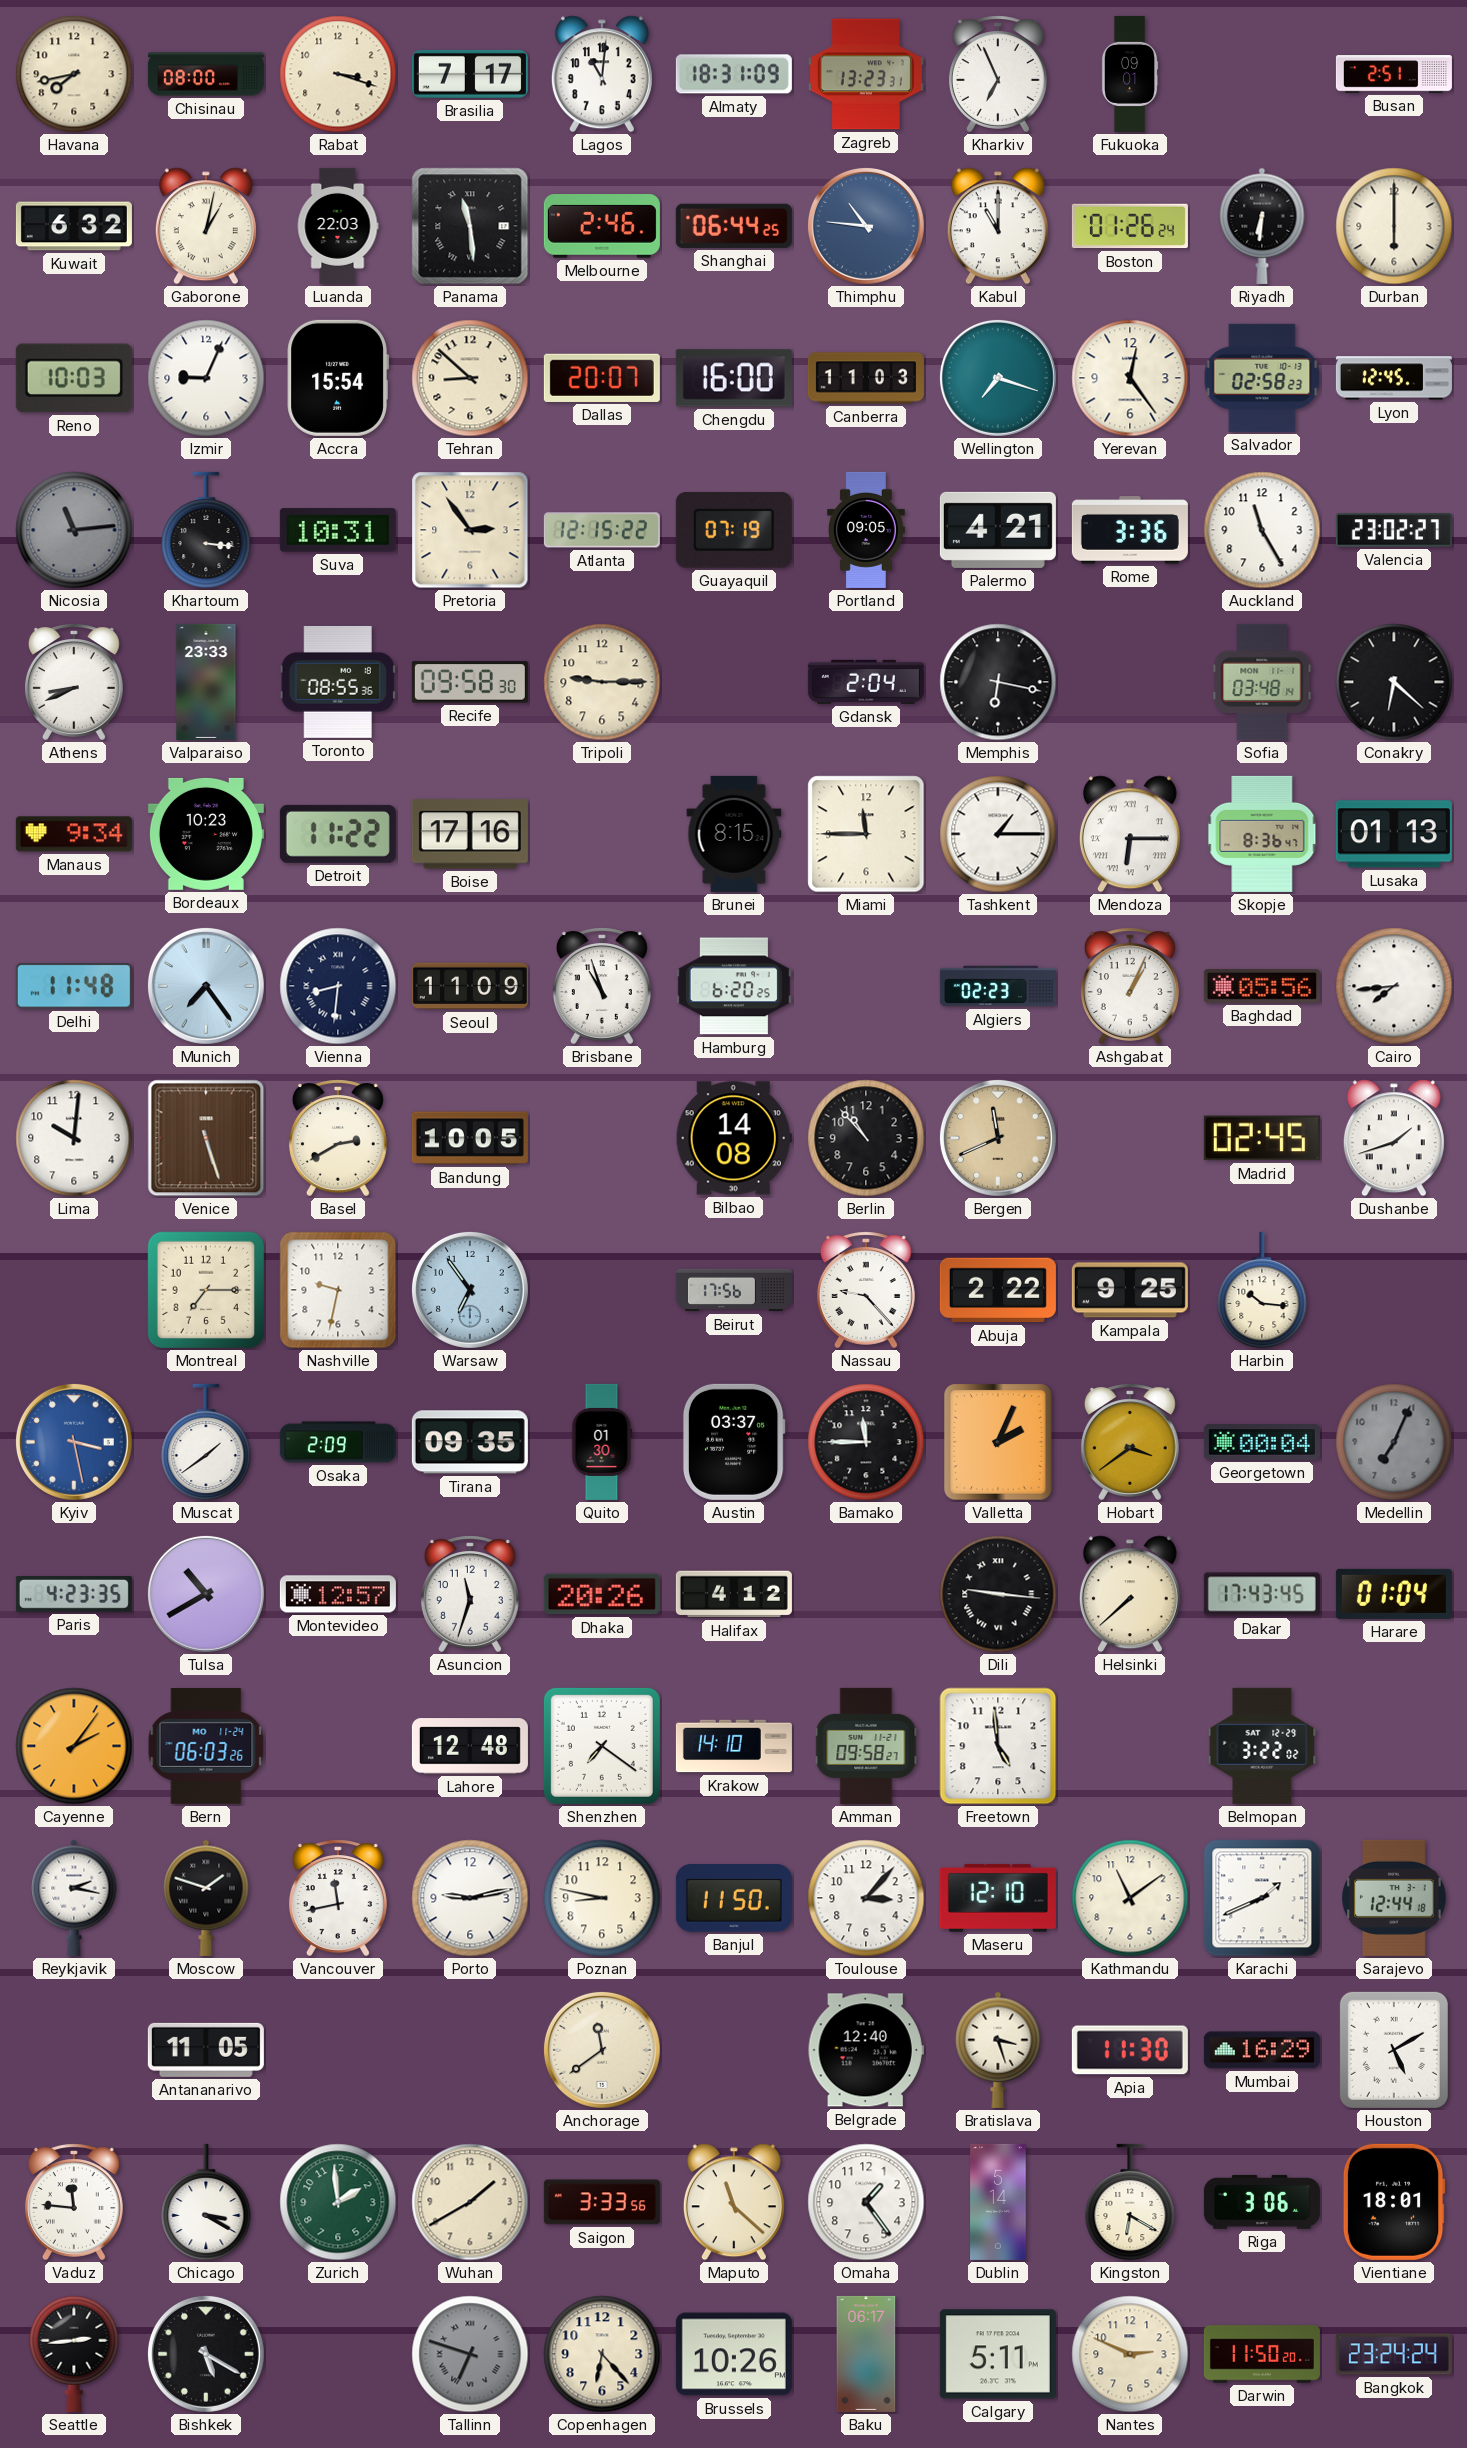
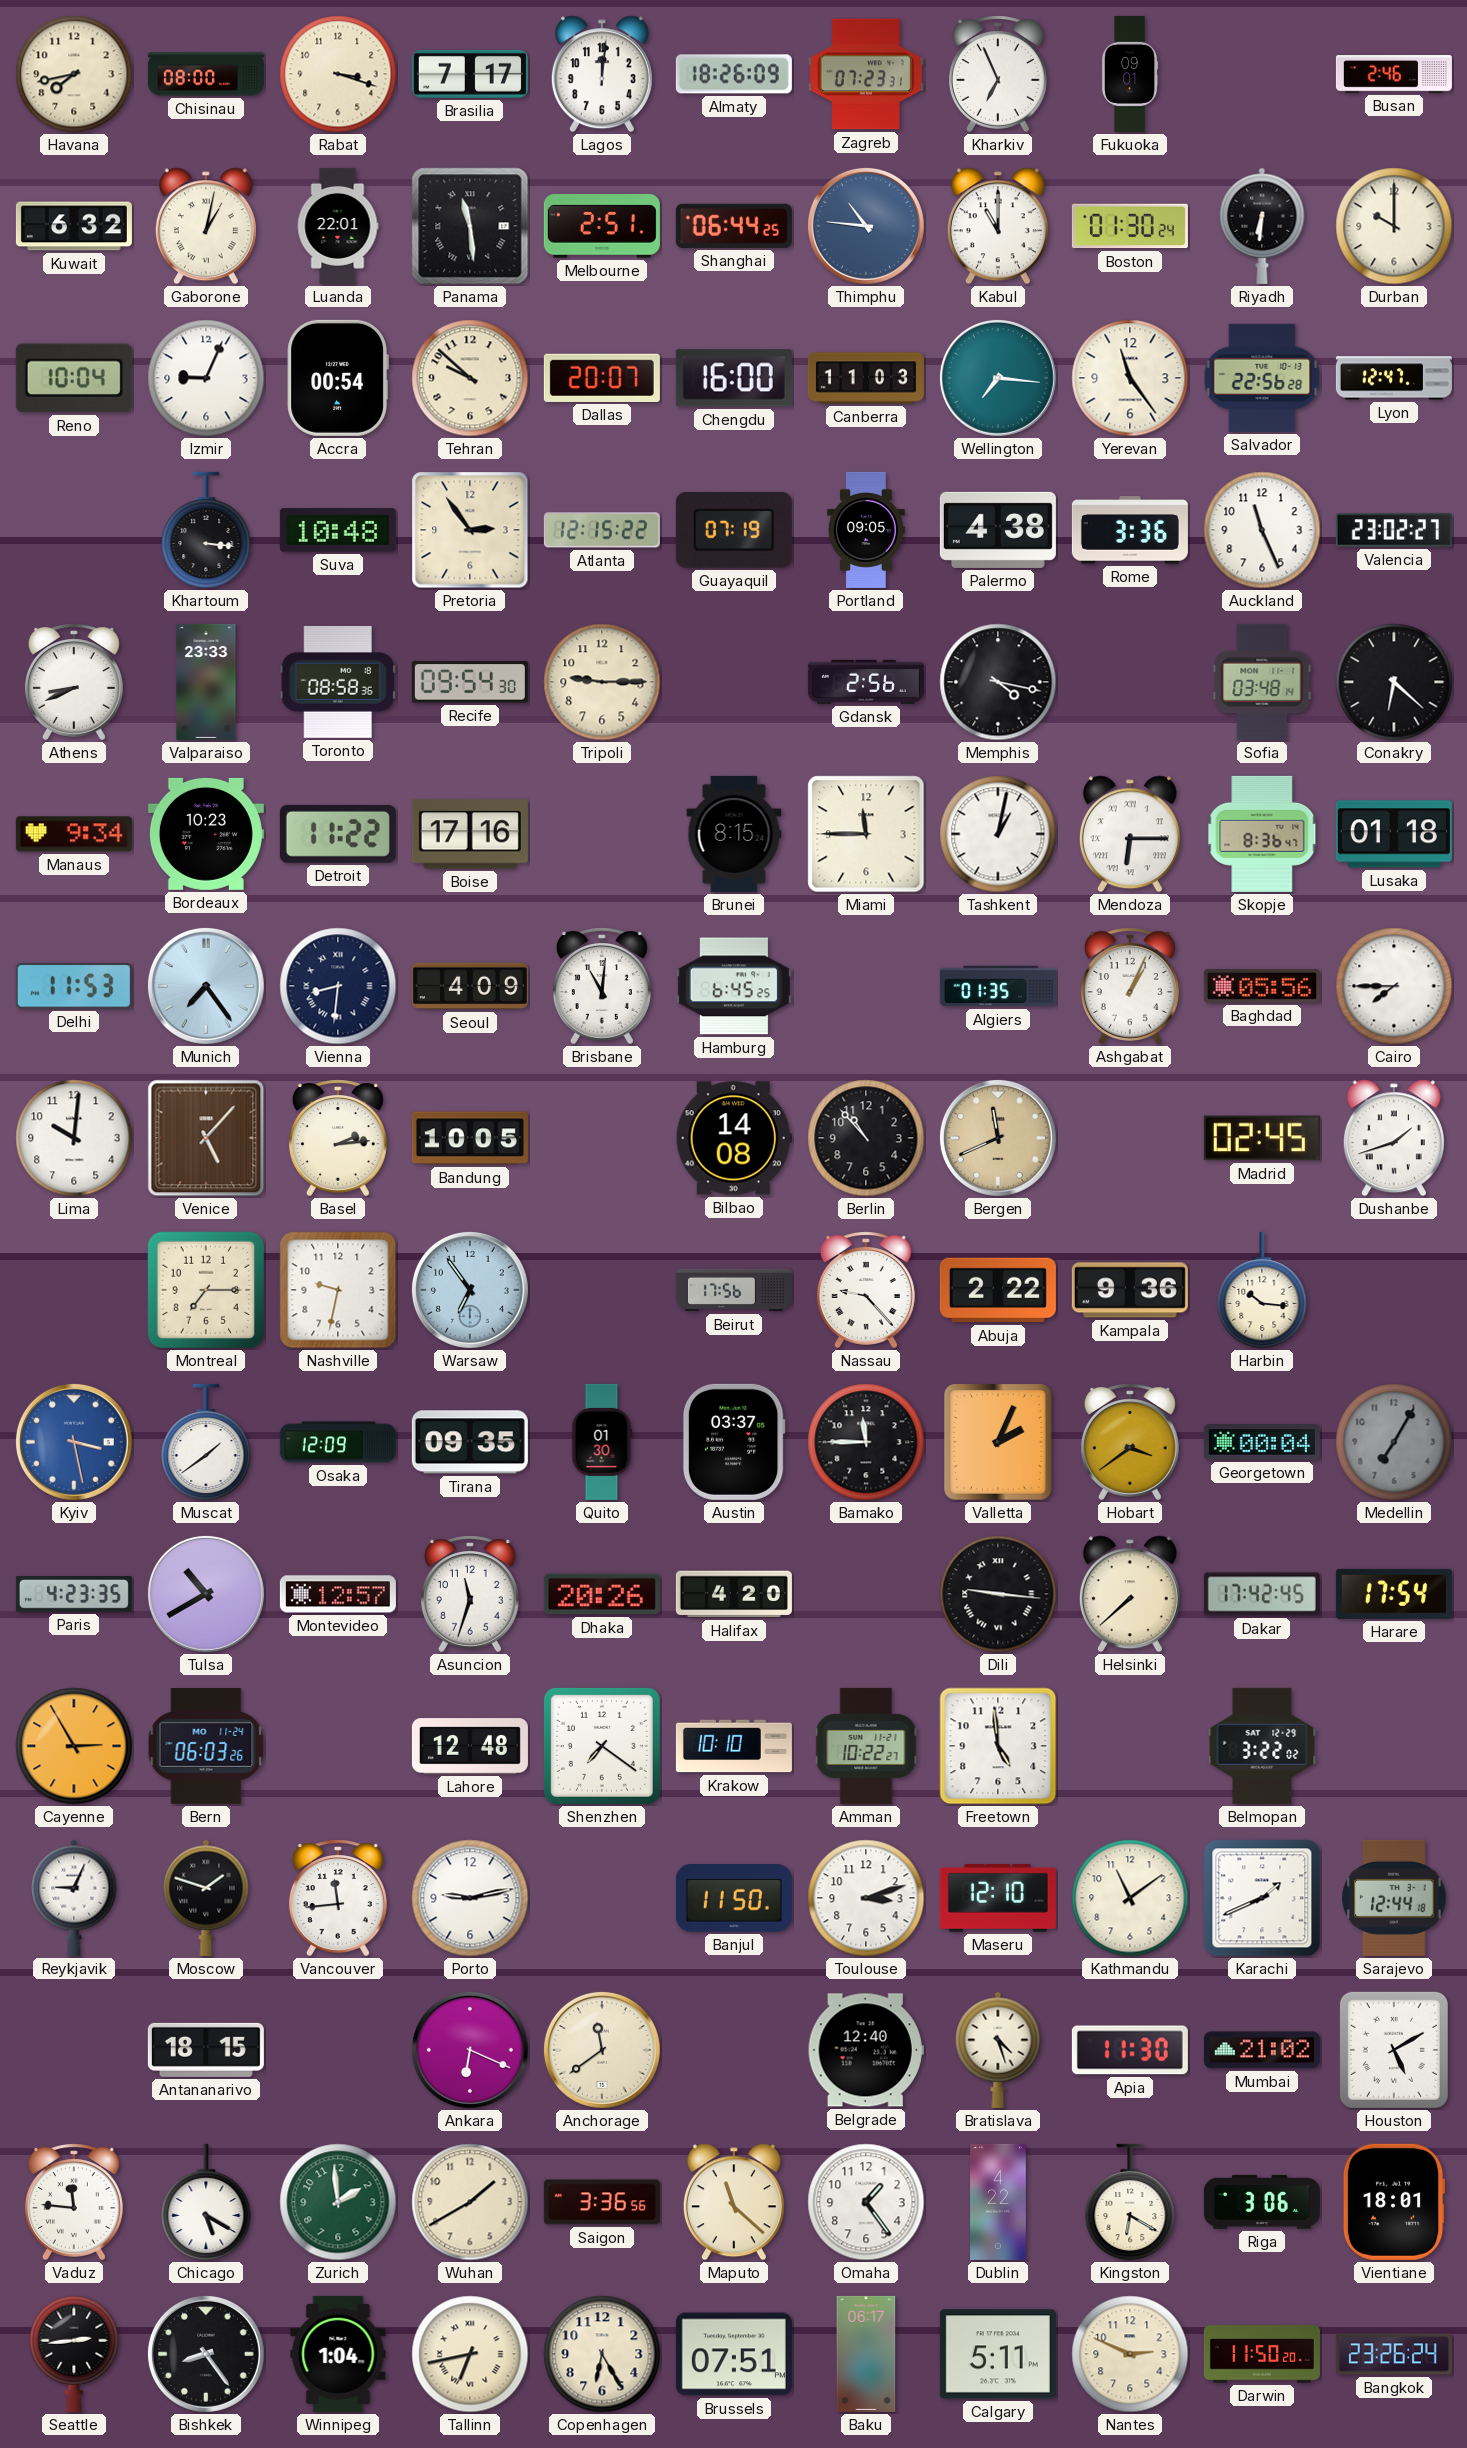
Lagos: 11:01 -> 12:01 (602, 74)
Almaty: 18:31 -> 18:26 (734, 74)
Zagreb: 13:23 -> 07:23 (866, 74)
Busan: 2:51 -> 2:46 (1394, 74)
Luanda: 22:03 -> 22:01 (338, 226)
Melbourne: 2:46 -> 2:51 (602, 227)
Boston: 01:26 -> 01:30 (1130, 226)
Durban: 6:00 -> 10:00 (1394, 226)
Reno: 10:03 -> 10:04 (74, 378)
Accra: 15:54 -> 00:54 (338, 378)
Tehran: 8:52 -> 9:52 (470, 378)
Wellington: 7:18 -> 7:16 (998, 378)
Yerevan: 12:24 -> 11:24 (1130, 378)
Salvador: 02:58 -> 22:56 (1262, 378)
Lyon: 12:45 -> 12:47 (1394, 378)
Nicosia: 11:14 -> none (74, 530)
Suva: 10:31 -> 10:48 (338, 530)
Palermo: 4:21 -> 4:38 (998, 530)
Auckland: 11:25 -> 11:26 (1262, 530)
Toronto: 08:55 -> 08:58 (338, 682)
Recife: 09:58 -> 09:54 (470, 682)
Gdansk: 2:04 -> 2:56 (866, 682)
Memphis: 6:17 -> 4:17 (998, 682)
Tashkent: 1:15 -> 1:02 (998, 834)
Lusaka: 01:13 -> 01:18 (1394, 834)
Delhi: 11:48 -> 11:53 (74, 986)
Seoul: 11:09 -> 4:09 (470, 986)
Brisbane: 10:57 -> 11:01 (602, 986)
Hamburg: 6:20 -> 6:45 (734, 986)
Algiers: 02:23 -> 01:35 (998, 986)
Cairo: 7:44 -> 7:45 (1394, 986)
Venice: 5:27 -> 5:07 (206, 1138)
Basel: 2:40 -> 2:14 (338, 1138)
Kampala: 9:25 -> 9:36 (1130, 1290)
Osaka: 2:09 -> 12:09 (338, 1442)
Medellin: 7:04 -> 7:05 (1394, 1442)
Halifax: 4:12 -> 4:20 (734, 1594)
Dakar: 17:43 -> 17:42 (1262, 1594)
Harare: 01:04 -> 17:54 (1394, 1594)
Cayenne: 2:06 -> 2:55 (74, 1746)
Krakow: 14:10 -> 10:10 (734, 1746)
Amman: 09:58 -> 10:22 (866, 1746)
Reykjavik: 2:17 -> 9:04 (74, 1898)
Vancouver: 11:43 -> 11:44 (338, 1898)
Poznan: 8:47 -> none (602, 1898)
Toulouse: 3:07 -> 3:12 (866, 1898)
Antananarivo: 11:05 -> 18:15 (206, 2050)
Ankara: none -> 6:19 (470, 2050)
Bratislava: 3:27 -> 4:27 (998, 2050)
Mumbai: 16:29 -> 21:02 (1262, 2050)
Chicago: 3:20 -> 5:20 (206, 2202)
Saigon: 3:33 -> 3:36 (602, 2202)
Dublin: 5:14 -> 4:22 (998, 2202)
Bishkek: 5:20 -> 8:24 (206, 2354)
Winnipeg: none -> 1:04 (338, 2354)
Tallinn: 6:48 -> 6:43 (470, 2354)
Tallinn dial: grey -> cream (470, 2354)
Copenhagen: 6:23 -> 6:25 (602, 2354)
Brussels: 10:26 -> 07:51 (734, 2354)
Bangkok: 23:24 -> 23:26 (1394, 2354)
